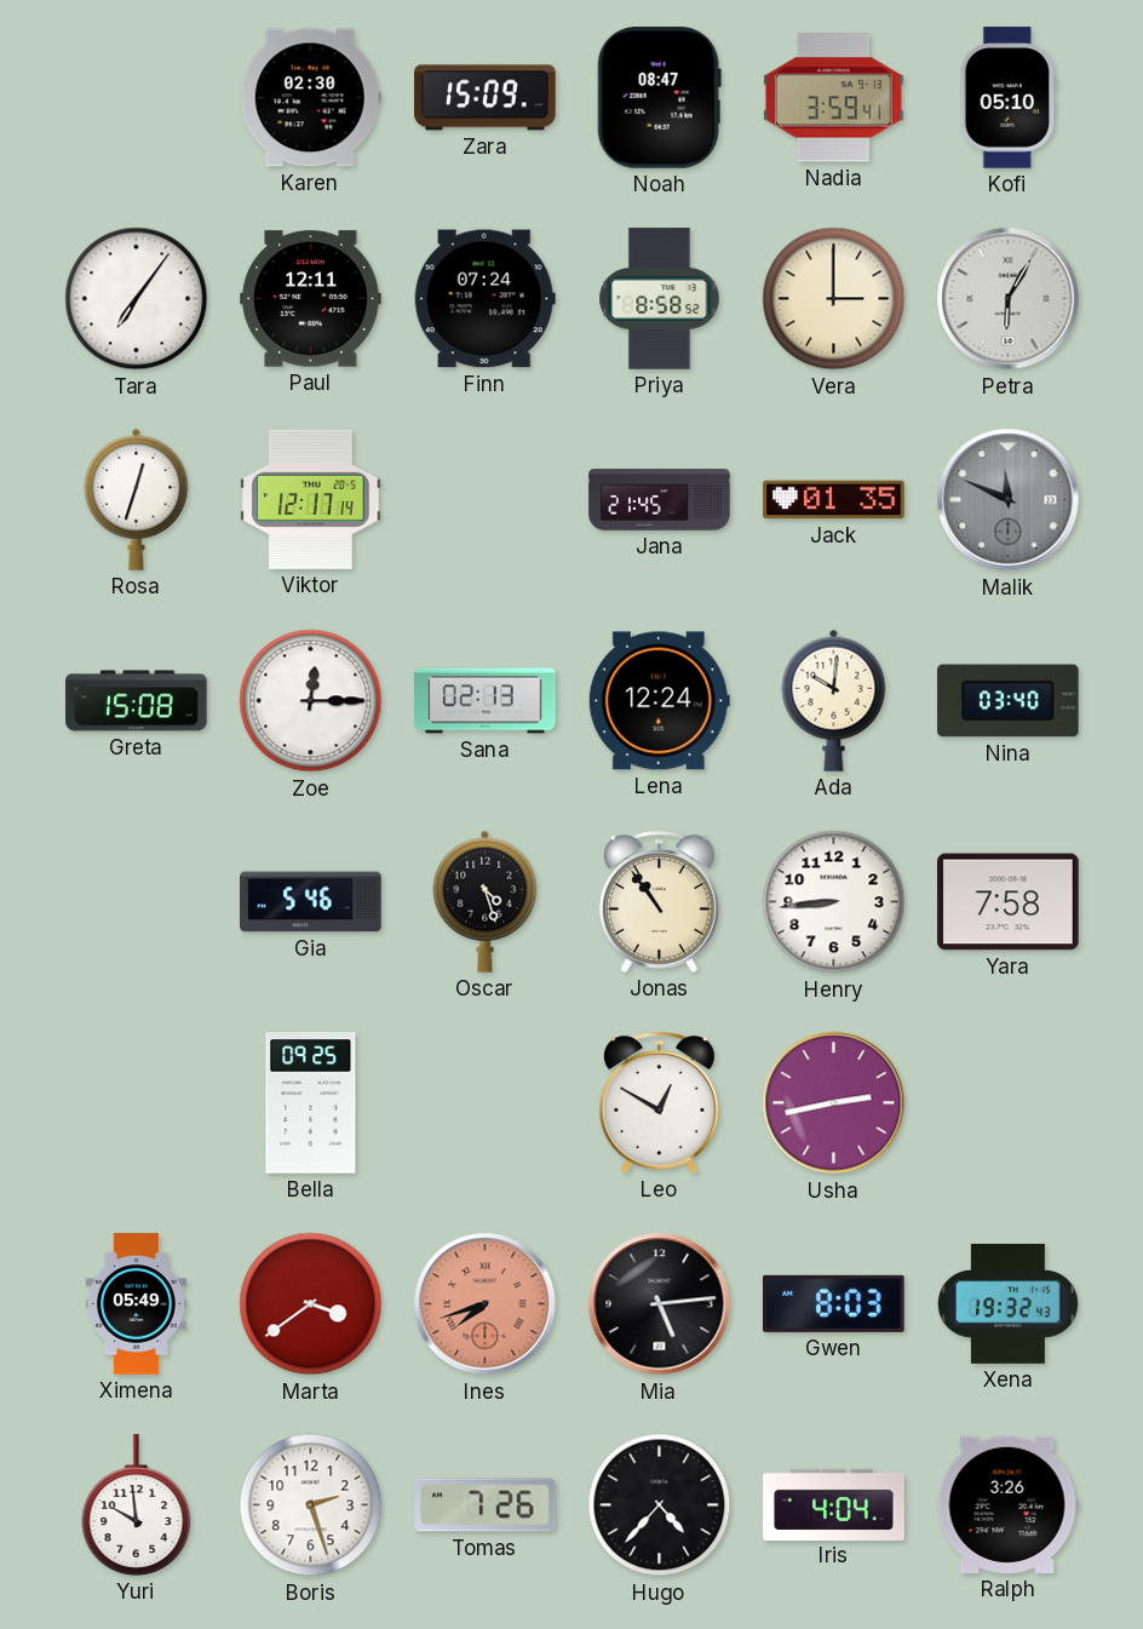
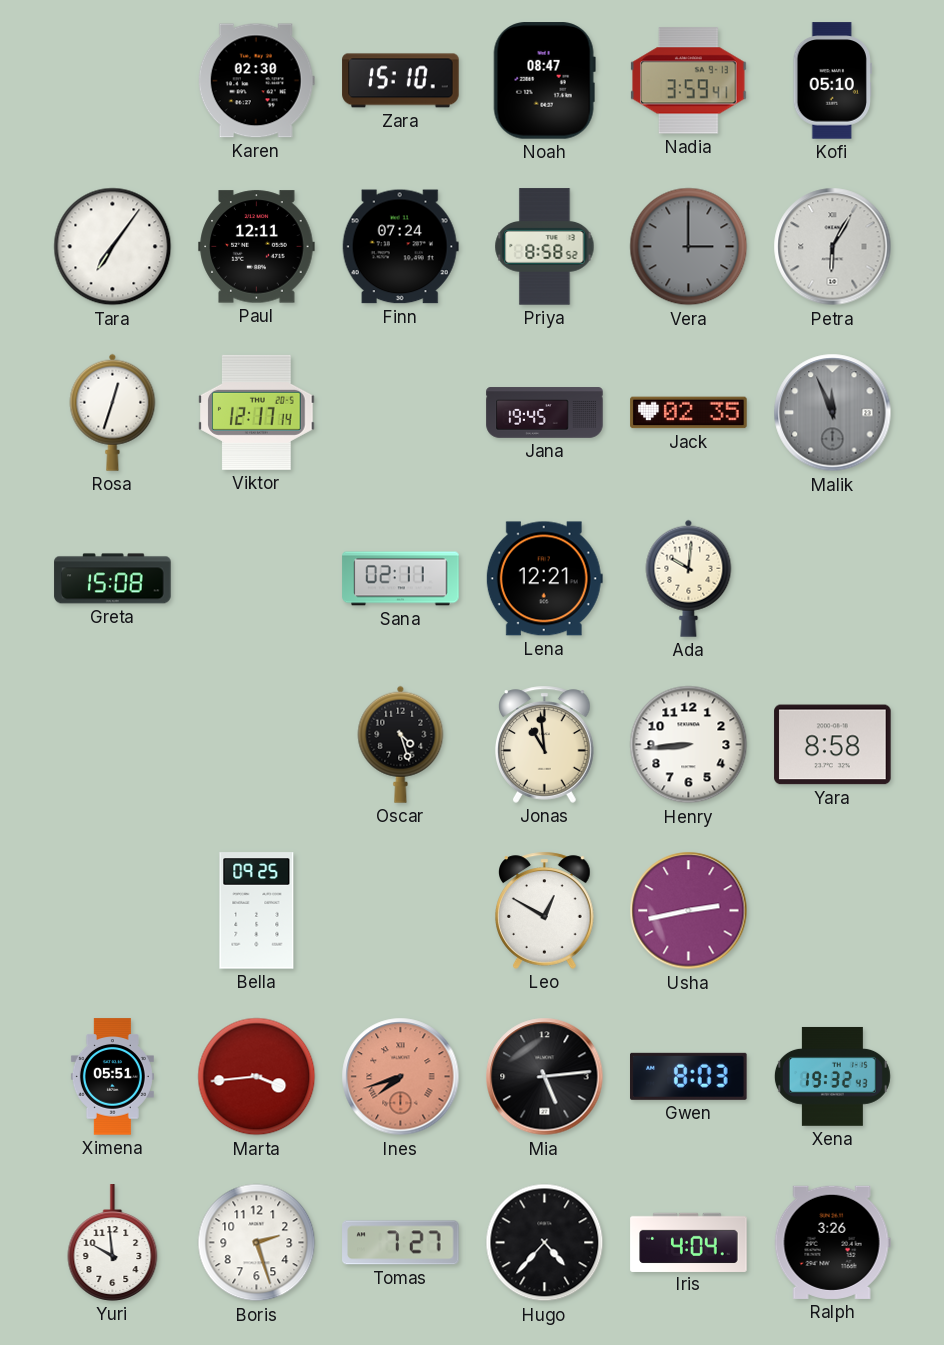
Zara: 15:09 -> 15:10 (401, 81)
Vera dial: cream -> grey (689, 247)
Jana: 21:45 -> 19:45 (545, 413)
Jack: 01:35 -> 02:35 (689, 413)
Malik: 11:49 -> 11:56 (833, 413)
Zoe: 12:15 -> none (311, 701)
Sana: 02:13 -> 02:11 (401, 579)
Lena: 12:24 -> 12:21 (544, 579)
Nina: 03:40 -> none (1009, 701)
Gia: 5:46 -> none (311, 902)
Jonas: 10:54 -> 10:59 (545, 744)
Yara: 7:58 -> 8:58 (833, 745)
Ximena: 05:49 -> 05:51 (112, 1077)
Marta: 3:39 -> 3:44 (257, 1077)
Tomas: 7:26 -> 7:27 (401, 1243)
